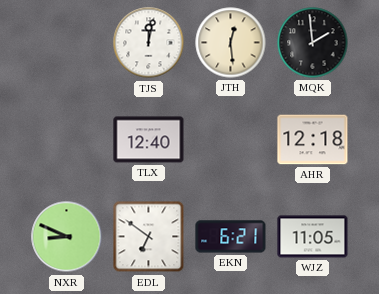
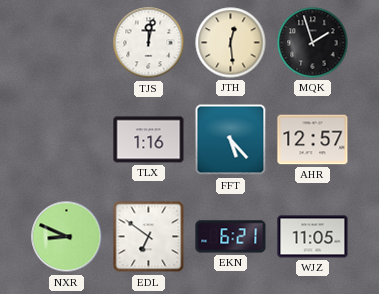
MQK: 1:59 -> 1:57 (313, 43)
TLX: 12:40 -> 1:16 (149, 140)
FFT: none -> 5:23 (231, 140)
AHR: 12:18 -> 12:57 (313, 140)
